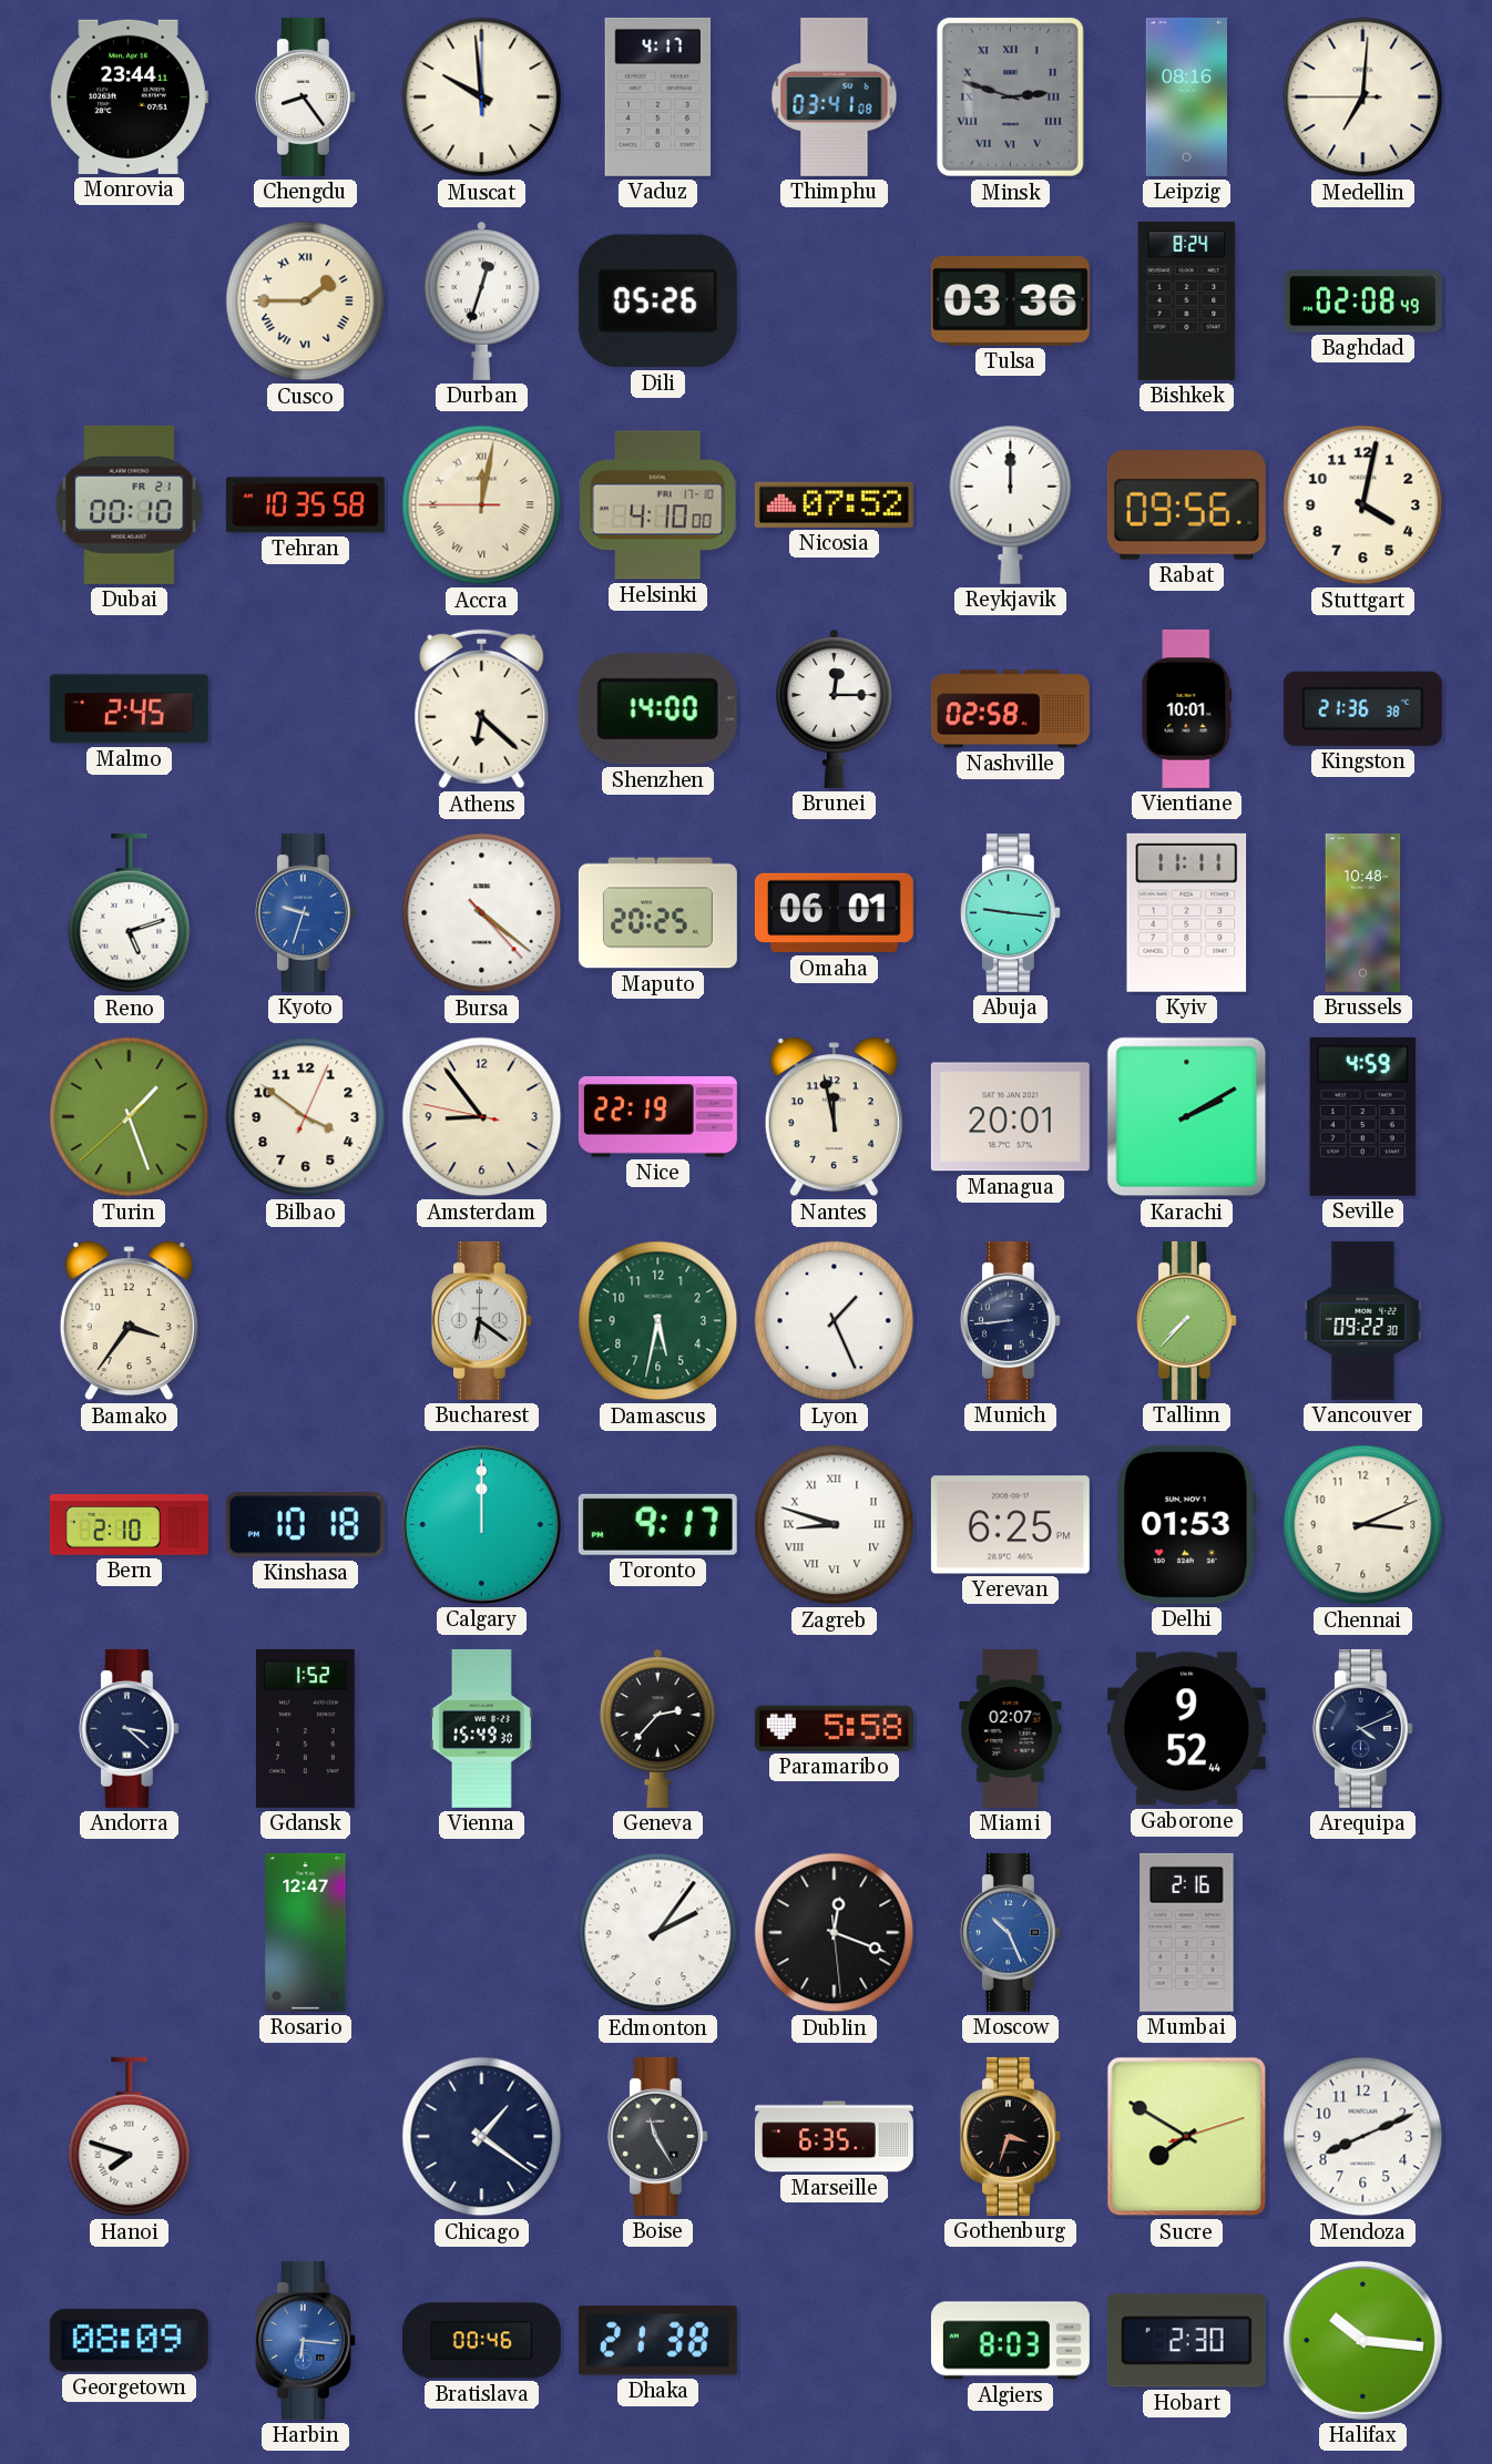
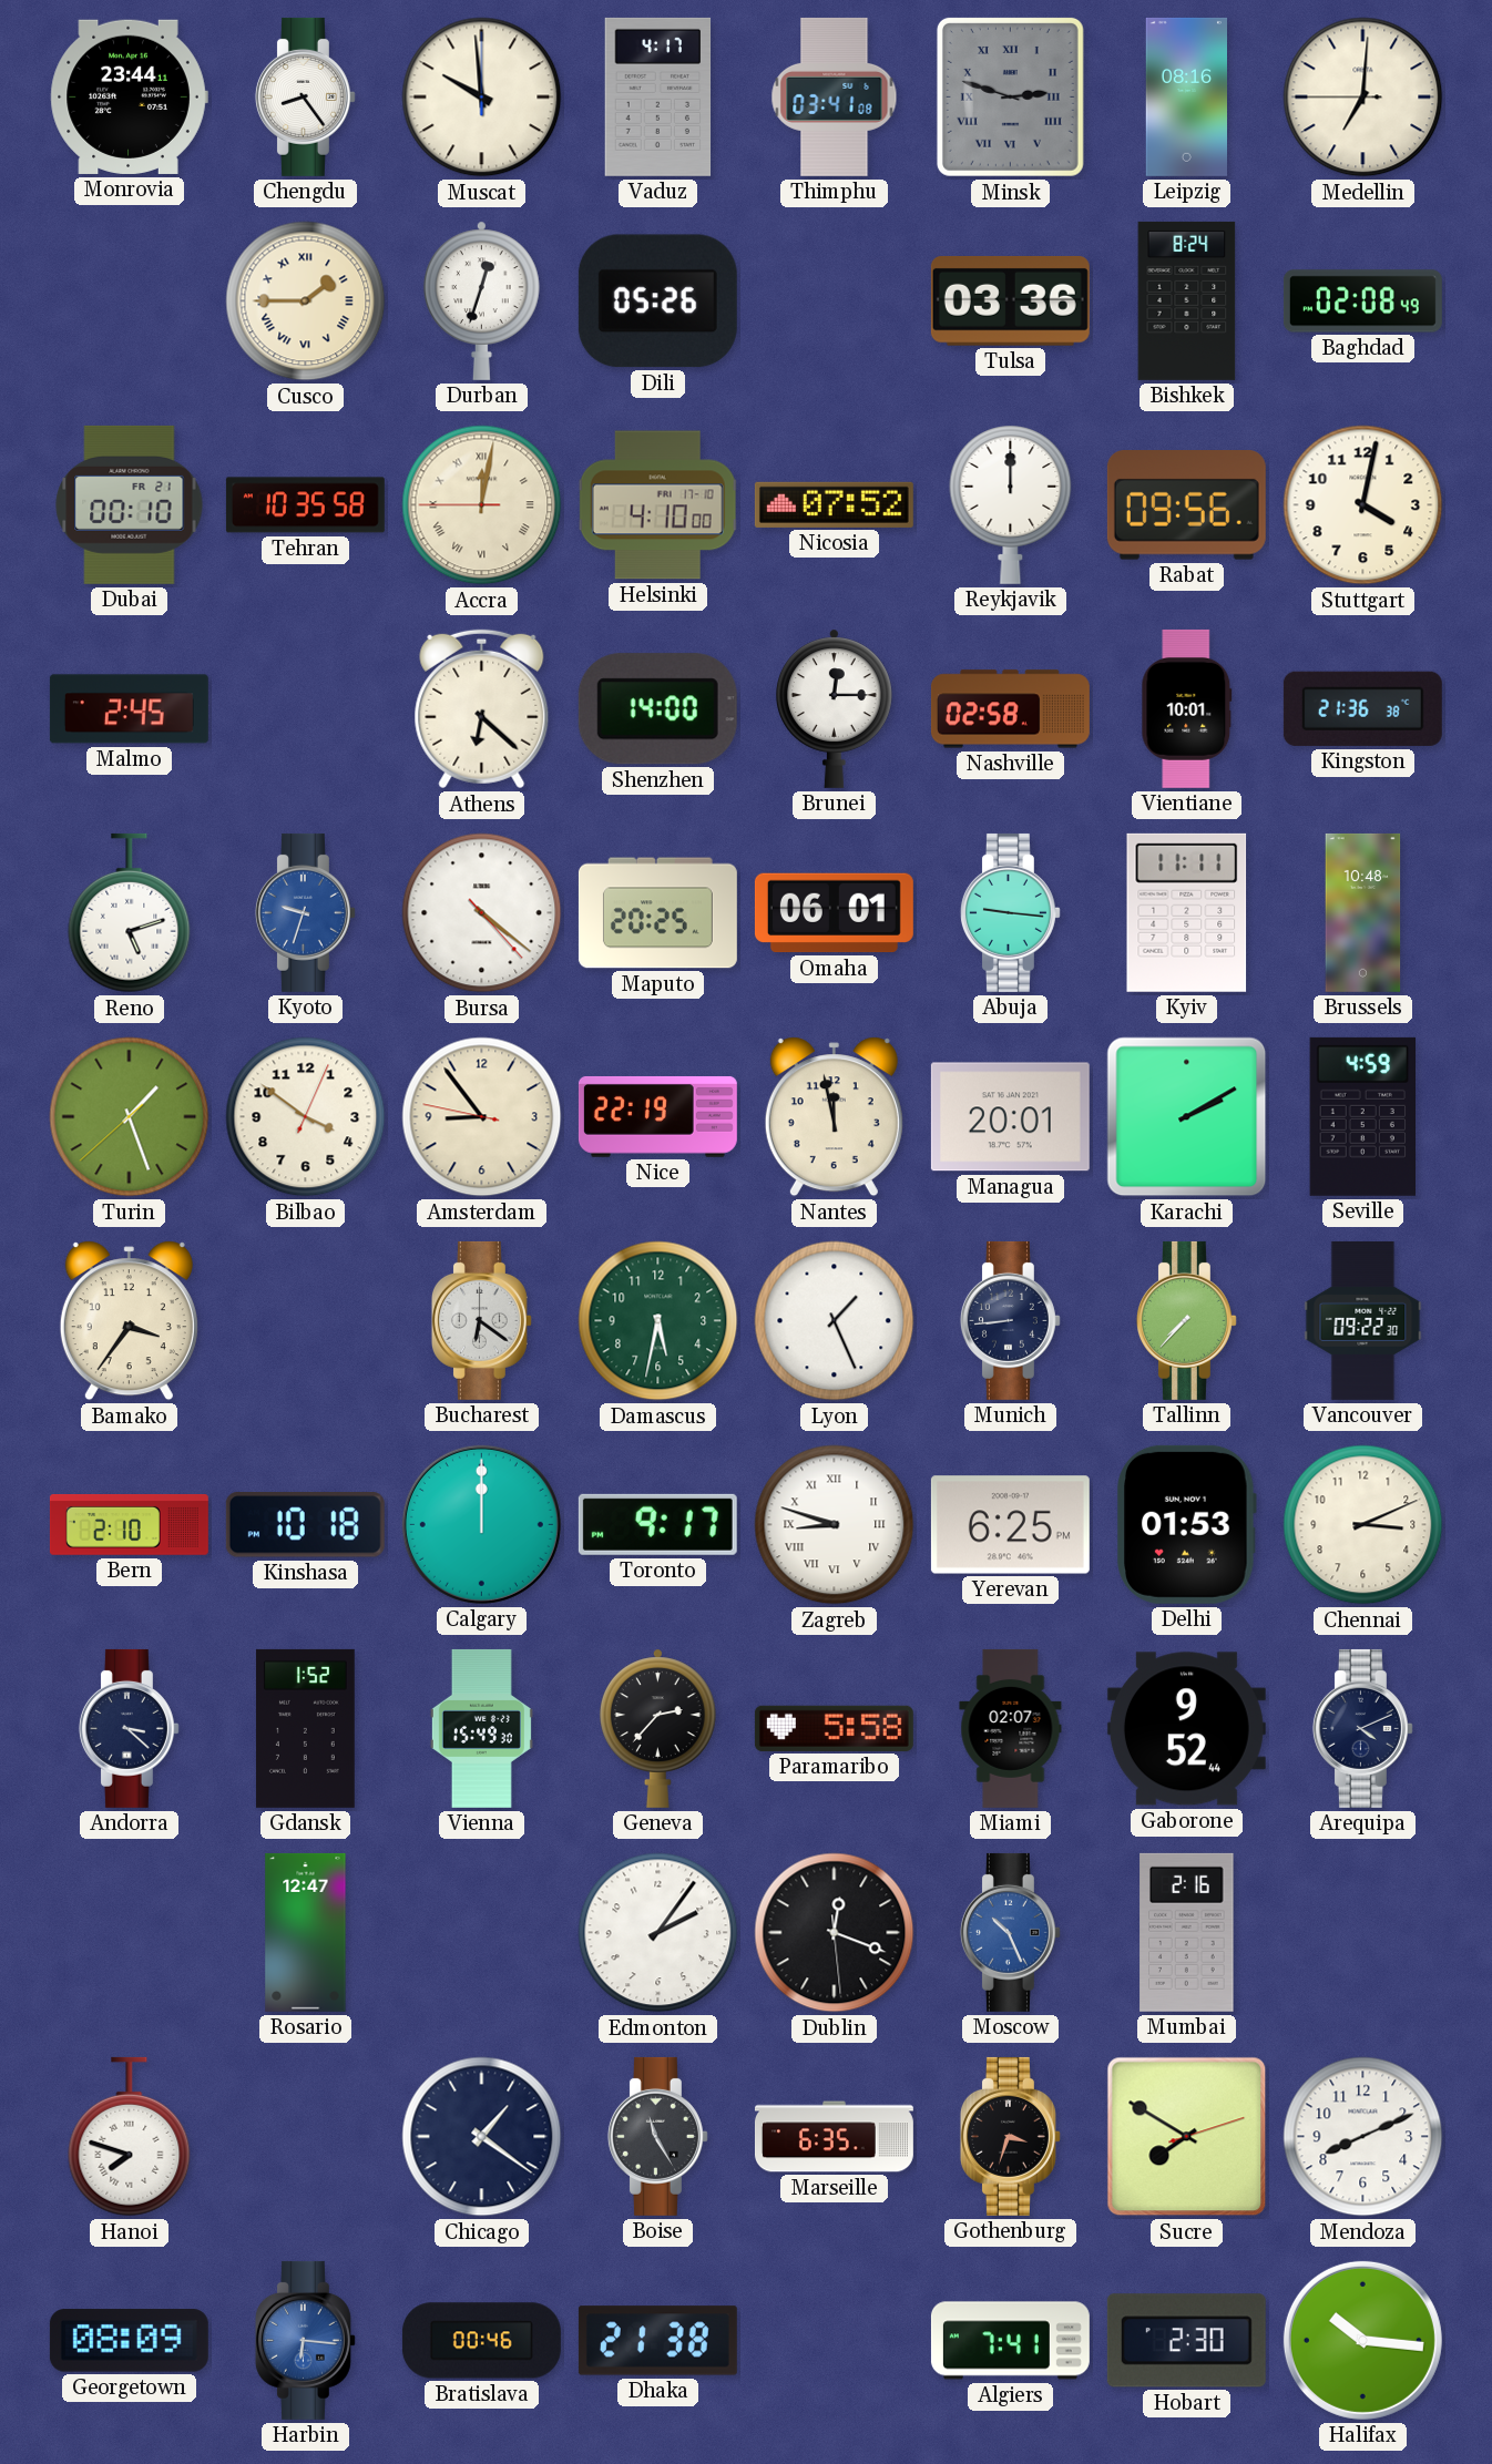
Algiers: 8:03 -> 7:41 (1010, 2341)
